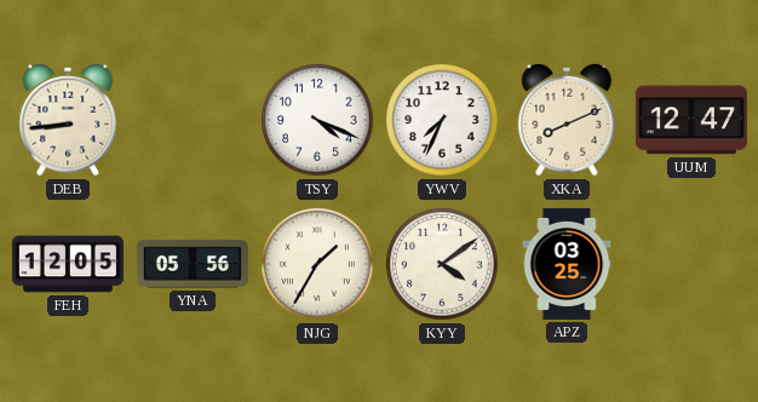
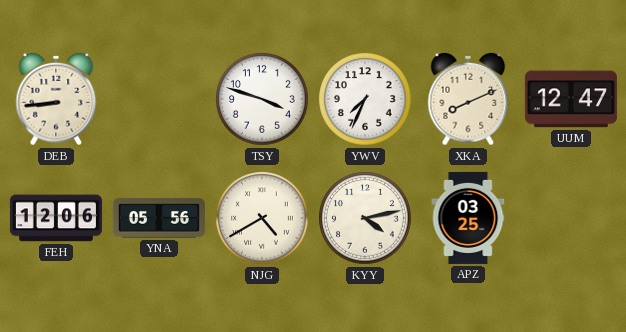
TSY: 4:19 -> 3:48 (262, 99)
FEH: 12:05 -> 12:06 (56, 218)
NJG: 1:35 -> 4:40 (262, 218)
KYY: 4:09 -> 4:13 (365, 218)
